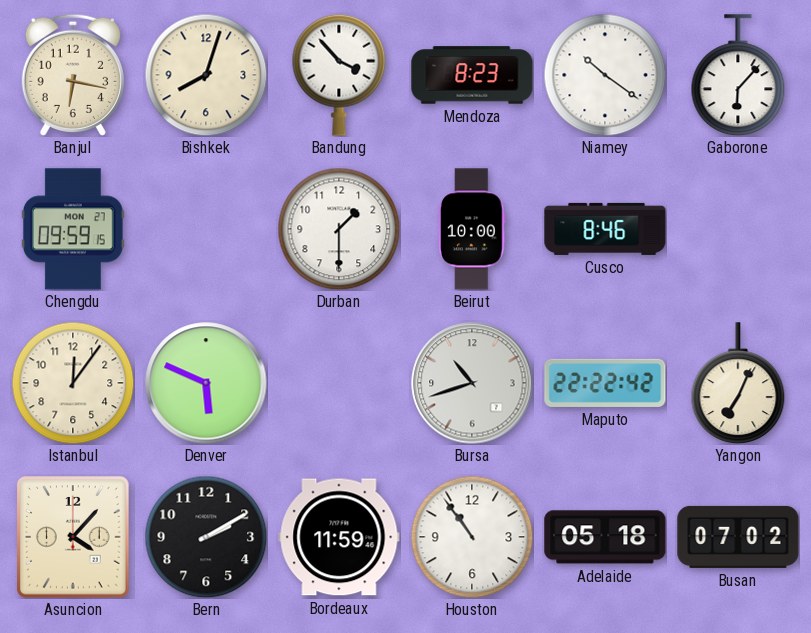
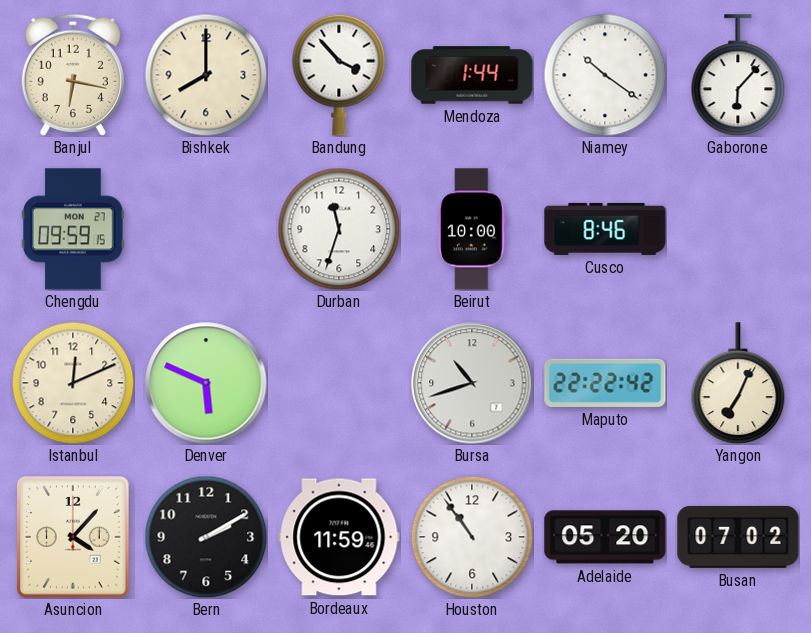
Bishkek: 8:03 -> 8:00 (206, 75)
Mendoza: 8:23 -> 1:44 (472, 75)
Durban: 1:30 -> 11:33 (339, 229)
Istanbul: 12:06 -> 12:11 (73, 383)
Adelaide: 05:18 -> 05:20 (605, 537)
